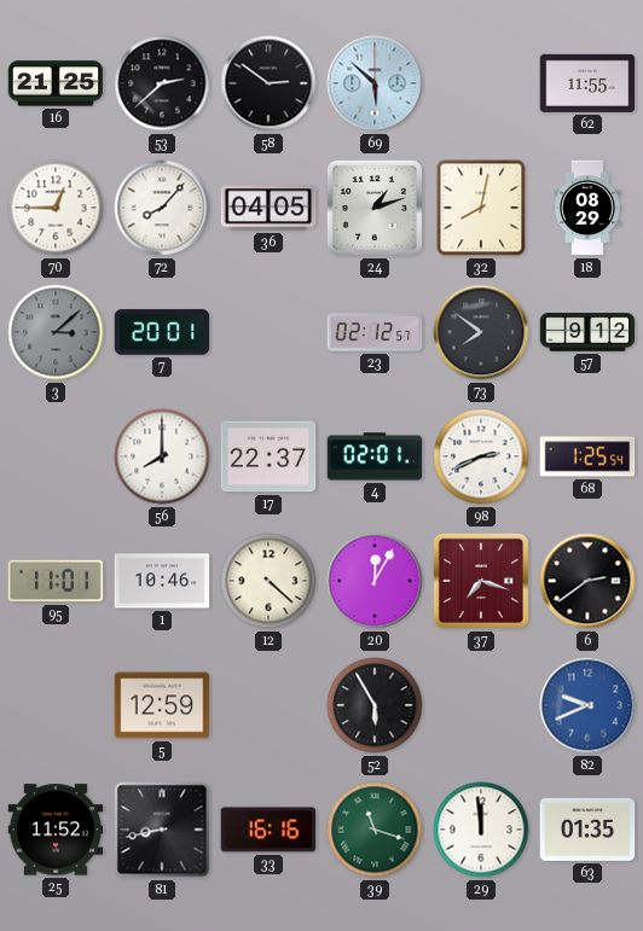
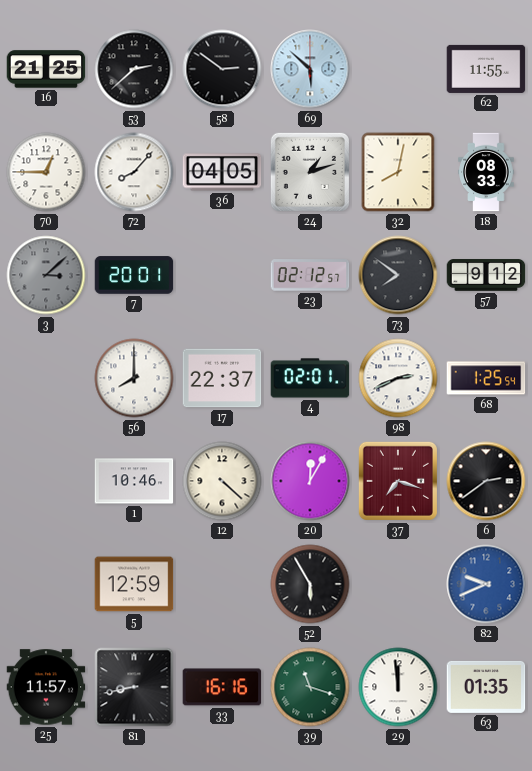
18: 08:29 -> 08:33 (486, 172)
95: 11:01 -> none (56, 581)
25: 11:52 -> 11:57 (46, 687)
